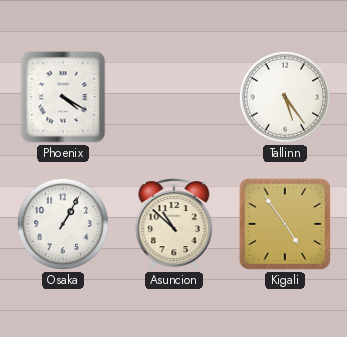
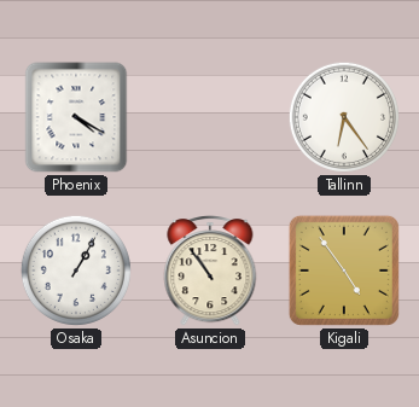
Tallinn: 5:24 -> 6:24 (344, 117)
Asuncion: 10:52 -> 10:54 (210, 271)
